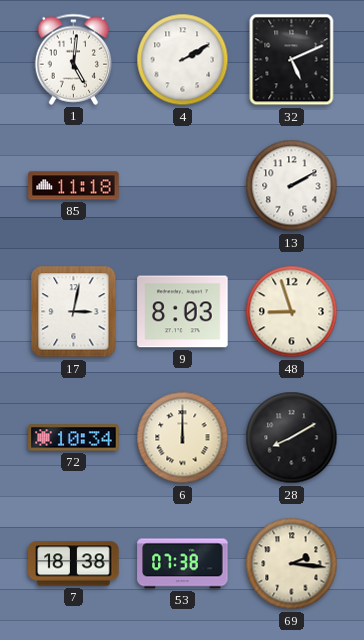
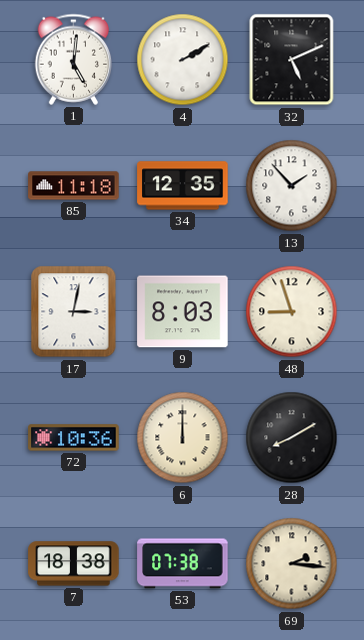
34: none -> 12:35 (183, 186)
13: 2:10 -> 1:53 (292, 186)
72: 10:34 -> 10:36 (74, 438)
